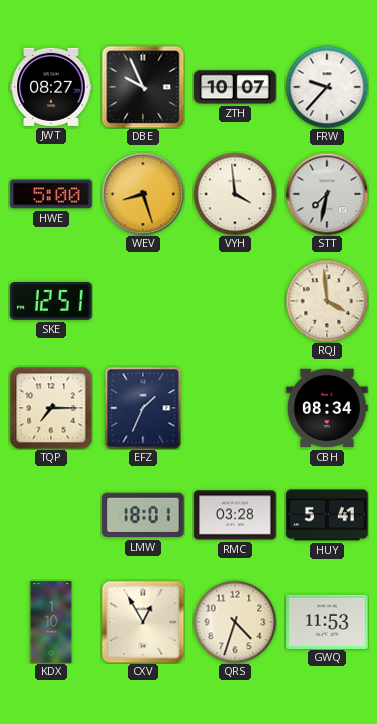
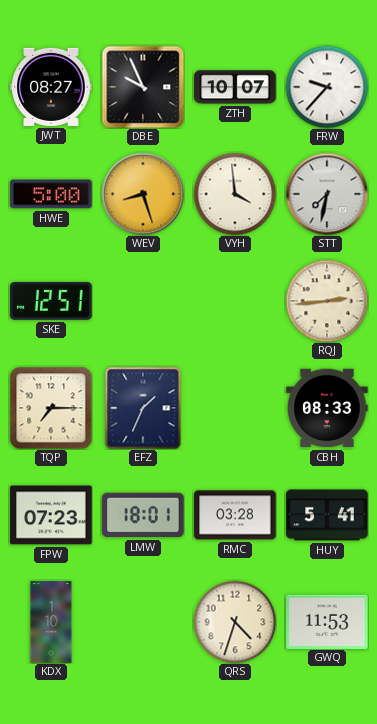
RQJ: 3:59 -> 2:44 (327, 301)
CBH: 08:34 -> 08:33 (327, 408)
FPW: none -> 07:23 (51, 515)
CXV: 12:55 -> none (143, 622)
